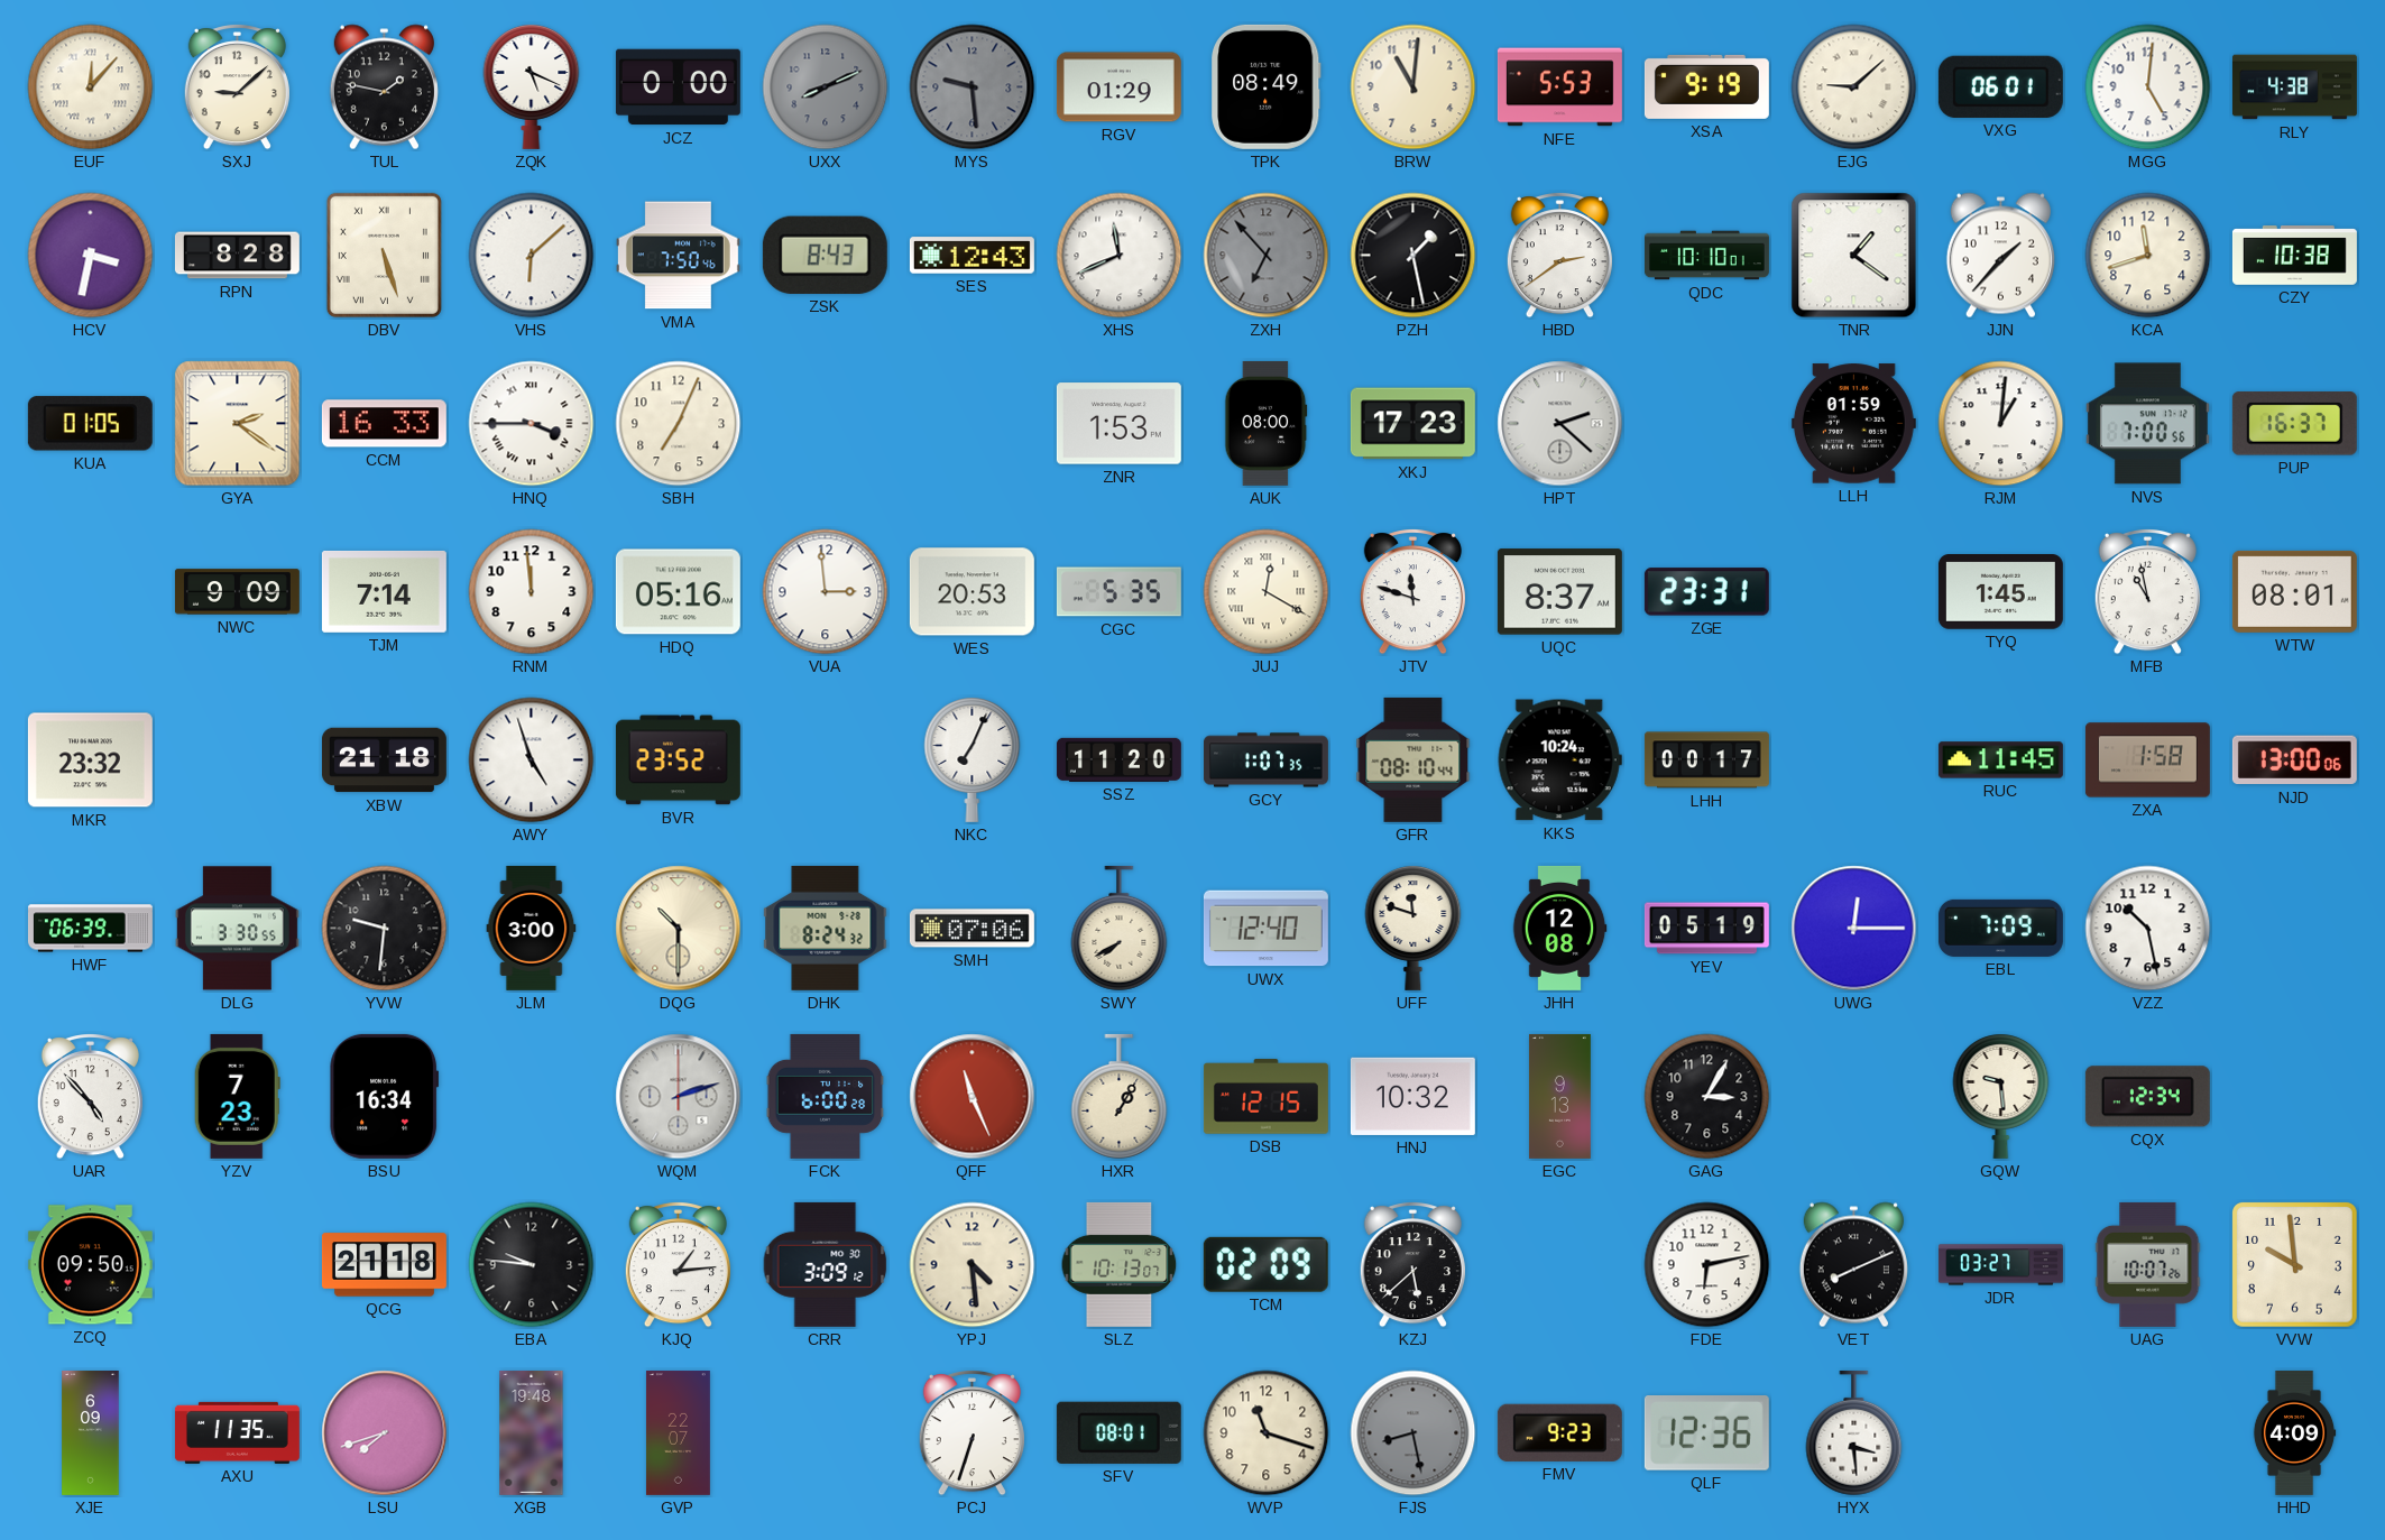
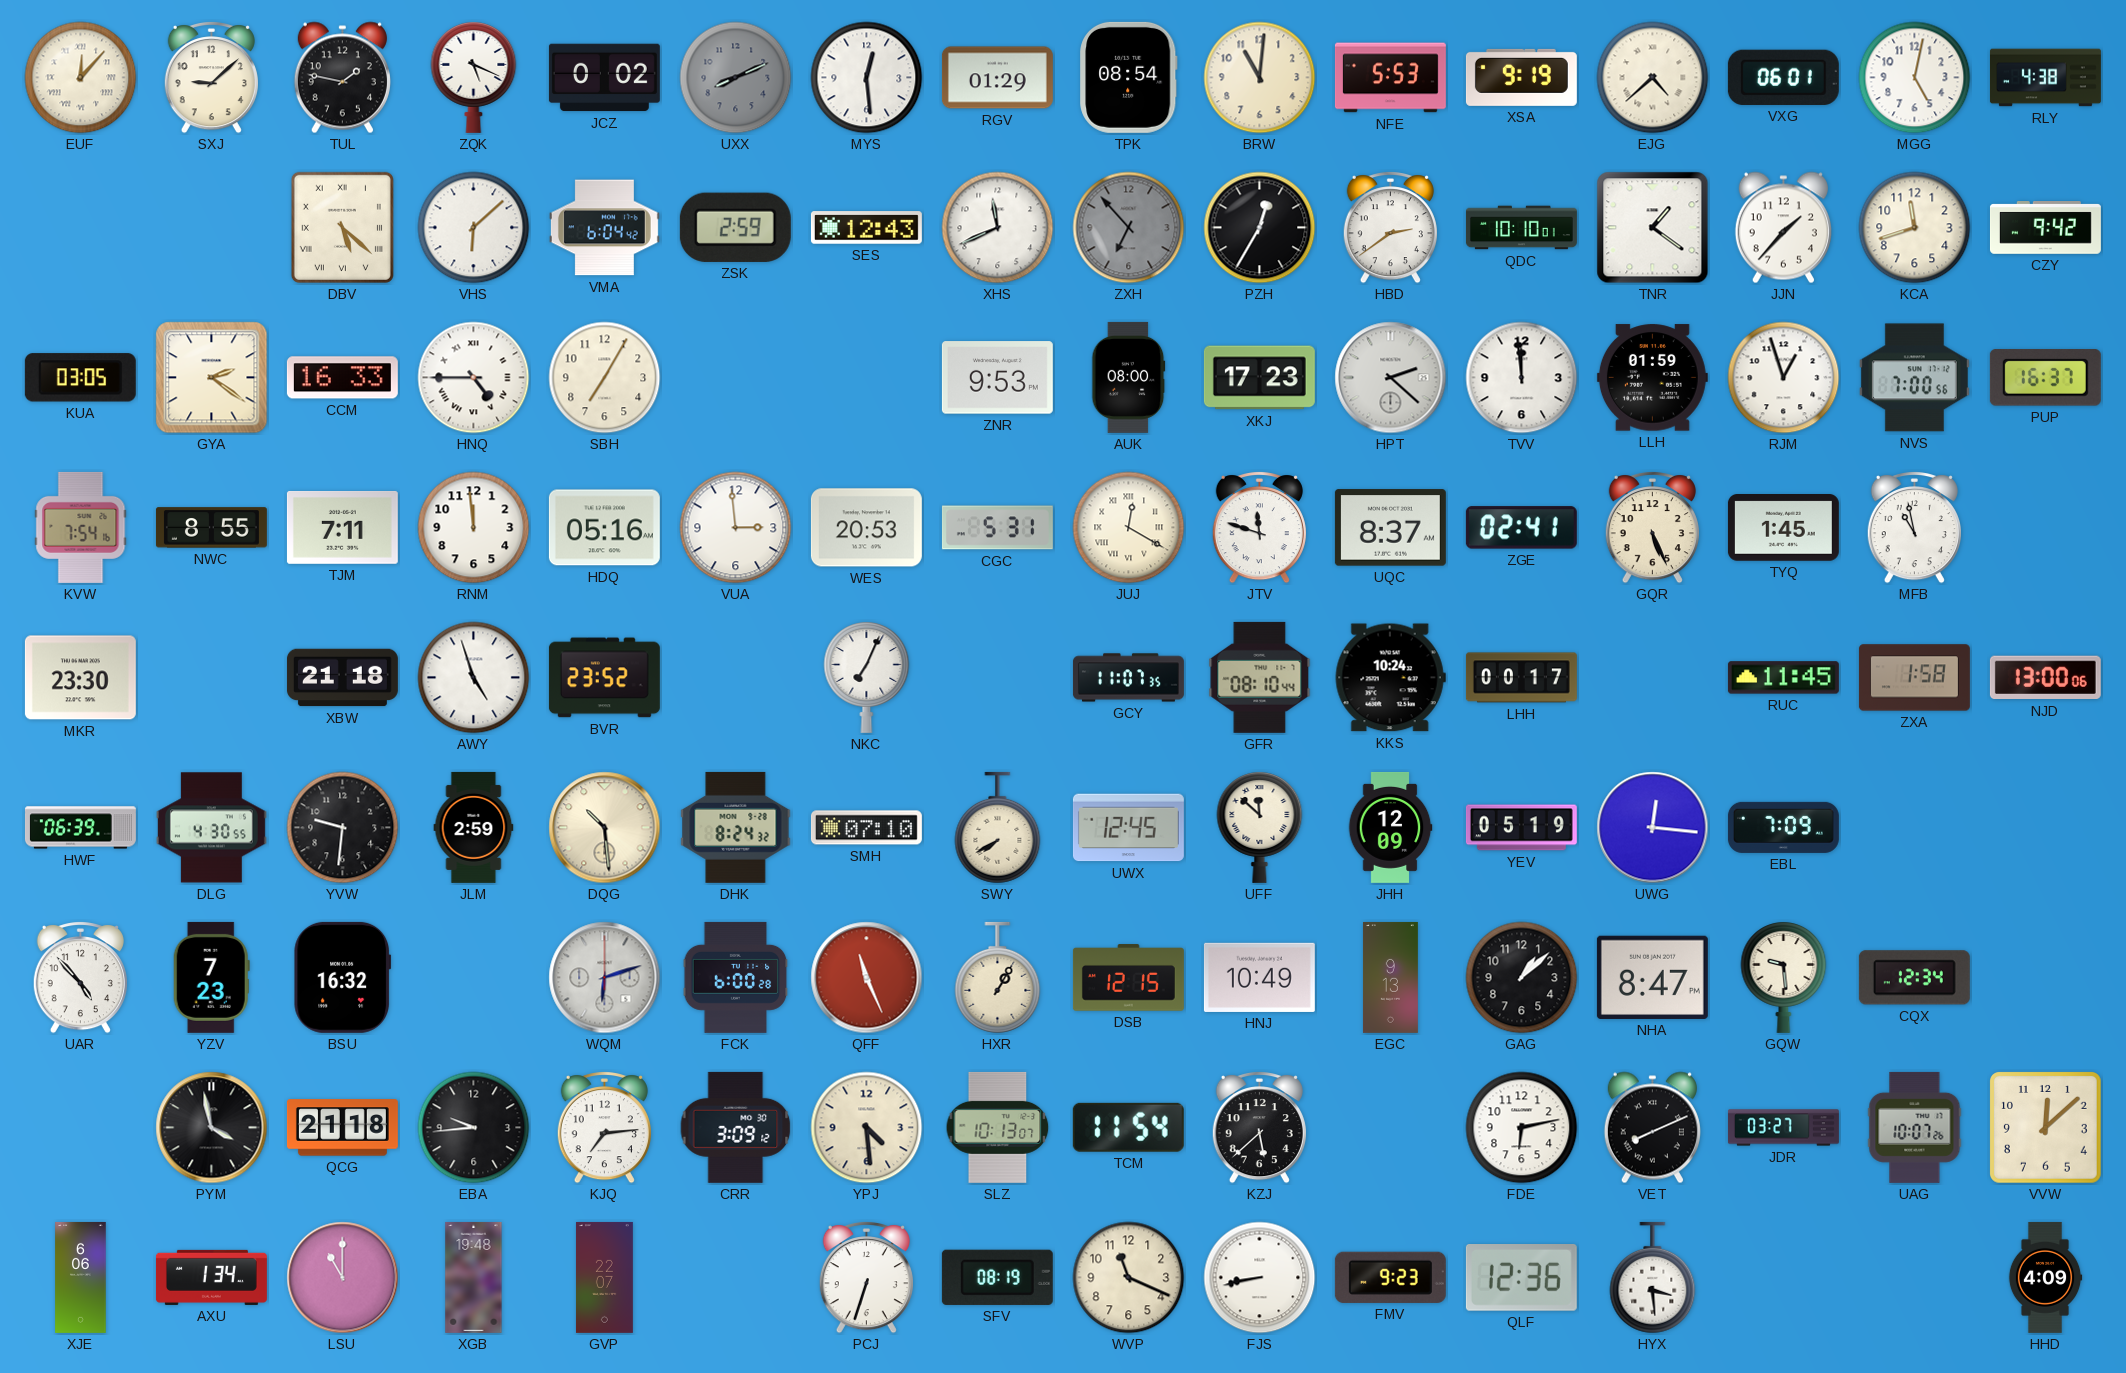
JCZ: 0:00 -> 0:02 (604, 78)
MYS: 9:29 -> 12:29 (867, 78)
MYS dial: grey -> white (867, 78)
TPK: 08:49 -> 08:54 (1129, 77)
EJG: 9:08 -> 4:38 (1653, 78)
MGG: 5:01 -> 5:02 (1915, 78)
HCV: 3:32 -> none (91, 256)
RPN: 8:28 -> none (237, 256)
DBV: 5:27 -> 5:22 (342, 227)
VMA: 7:50 -> 6:04 (604, 228)
ZSK: 8:43 -> 2:59 (735, 227)
PZH: 1:28 -> 12:35 (1260, 228)
CZY: 10:38 -> 9:42 (2045, 228)
KUA: 01:05 -> 03:05 (80, 378)
HNQ: 3:45 -> 4:45 (474, 378)
SBH: 7:04 -> 7:05 (605, 378)
ZNR: 1:53 -> 9:53 (997, 378)
TVV: none -> 11:59 (1522, 378)
RJM: 1:01 -> 12:57 (1784, 378)
KVW: none -> 7:54 (81, 527)
NWC: 9:09 -> 8:55 (211, 528)
TJM: 7:14 -> 7:11 (342, 527)
CGC: 5:35 -> 5:31 (997, 528)
ZGE: 23:31 -> 02:41 (1521, 528)
GQR: none -> 5:26 (1652, 528)
WTW: 08:01 -> none (2294, 591)
MKR: 23:32 -> 23:30 (80, 678)
SSZ: 11:20 -> none (1118, 759)
GCY: 1:07 -> 11:07 (1128, 678)
DLG: 3:30 -> 4:30 (211, 828)
JLM: 3:00 -> 2:59 (474, 827)
DQG: 10:30 -> 10:29 (605, 828)
SMH: 07:06 -> 07:10 (866, 828)
UWX: 12:40 -> 12:45 (1128, 828)
UFF: 11:48 -> 11:52 (1260, 827)
JHH: 12:08 -> 12:09 (1390, 827)
UWG: 12:15 -> 12:16 (1653, 828)
VZZ: 10:28 -> none (2148, 929)
BSU: 16:34 -> 16:32 (343, 977)
WQM: 2:12 -> 6:12 (605, 978)
HNJ: 10:32 -> 10:49 (1259, 977)
GAG: 3:05 -> 1:08 (1522, 978)
NHA: none -> 8:47 (1652, 977)
ZCQ: 09:50 -> none (90, 1265)
PYM: none -> 3:58 (212, 1128)
EBA: 9:46 -> 9:44 (474, 1128)
KJQ: 1:14 -> 7:14 (604, 1128)
TCM: 02:09 -> 11:54 (1128, 1127)
VVW: 9:59 -> 12:08 (2046, 1128)
XJE: 6:09 -> 6:06 (81, 1277)
AXU: 11:35 -> 1:34 (211, 1277)
LSU: 7:42 -> 11:00 (343, 1278)
SFV: 08:01 -> 08:19 (997, 1277)
WVP: 11:18 -> 11:19 (1129, 1278)
FJS: 8:28 -> 8:43 (1260, 1278)
FJS dial: grey -> white (1260, 1278)
